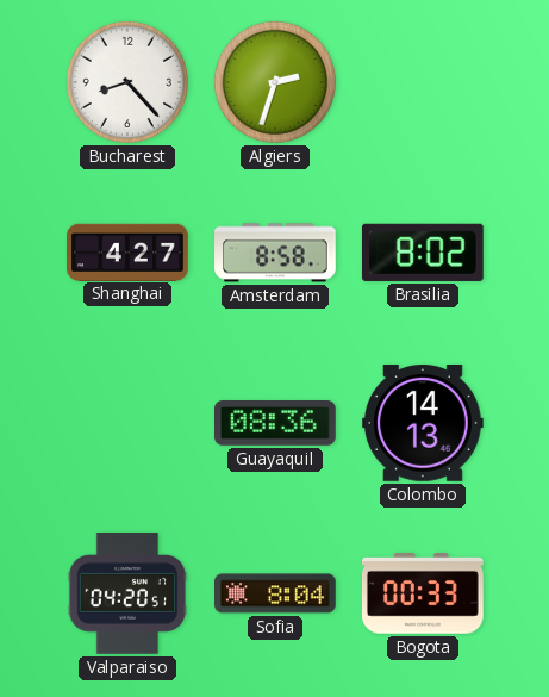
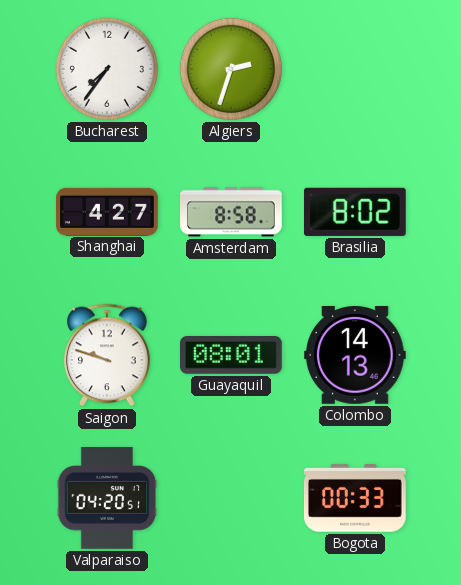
Bucharest: 8:23 -> 7:36 (107, 69)
Saigon: none -> 9:48 (108, 355)
Guayaquil: 08:36 -> 08:01 (232, 356)
Sofia: 8:04 -> none (276, 593)
